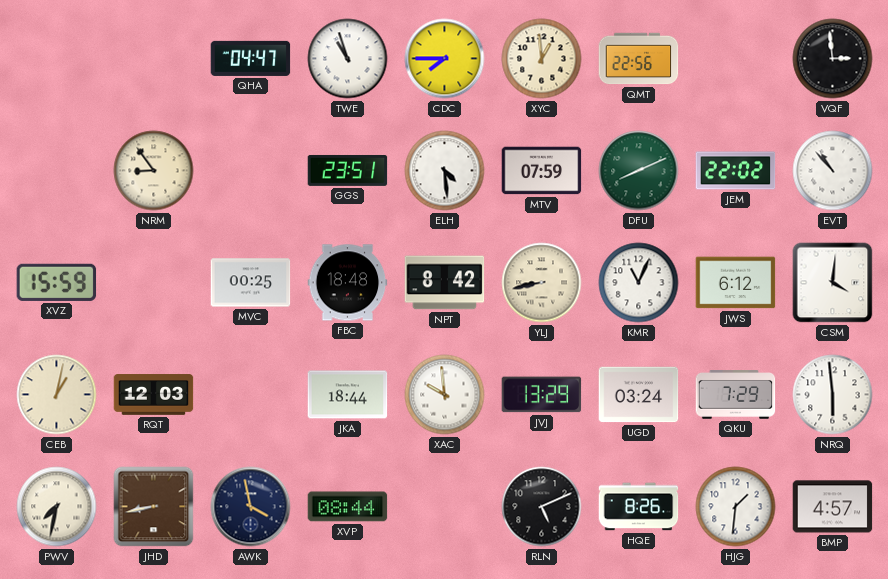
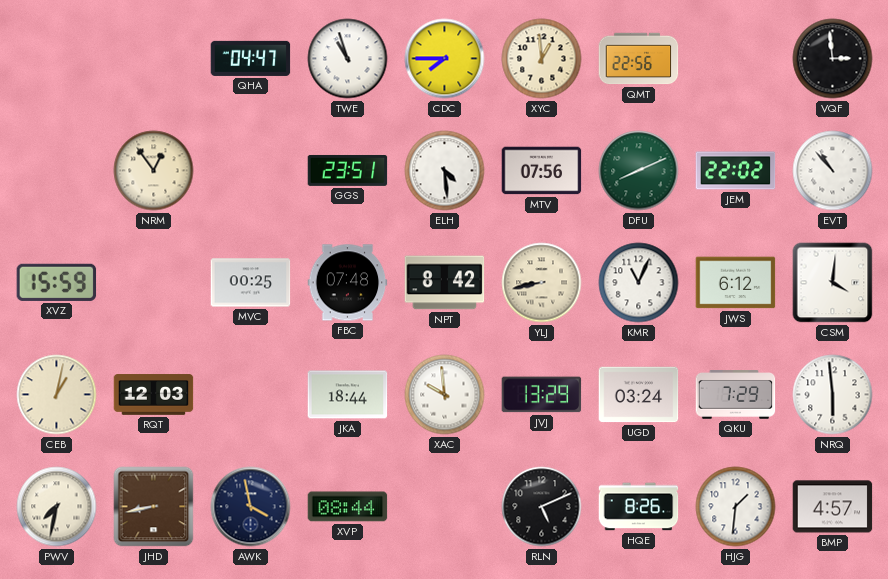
NRM: 8:54 -> 12:54 (154, 171)
MTV: 07:59 -> 07:56 (542, 171)
FBC: 18:48 -> 07:48 (348, 283)
